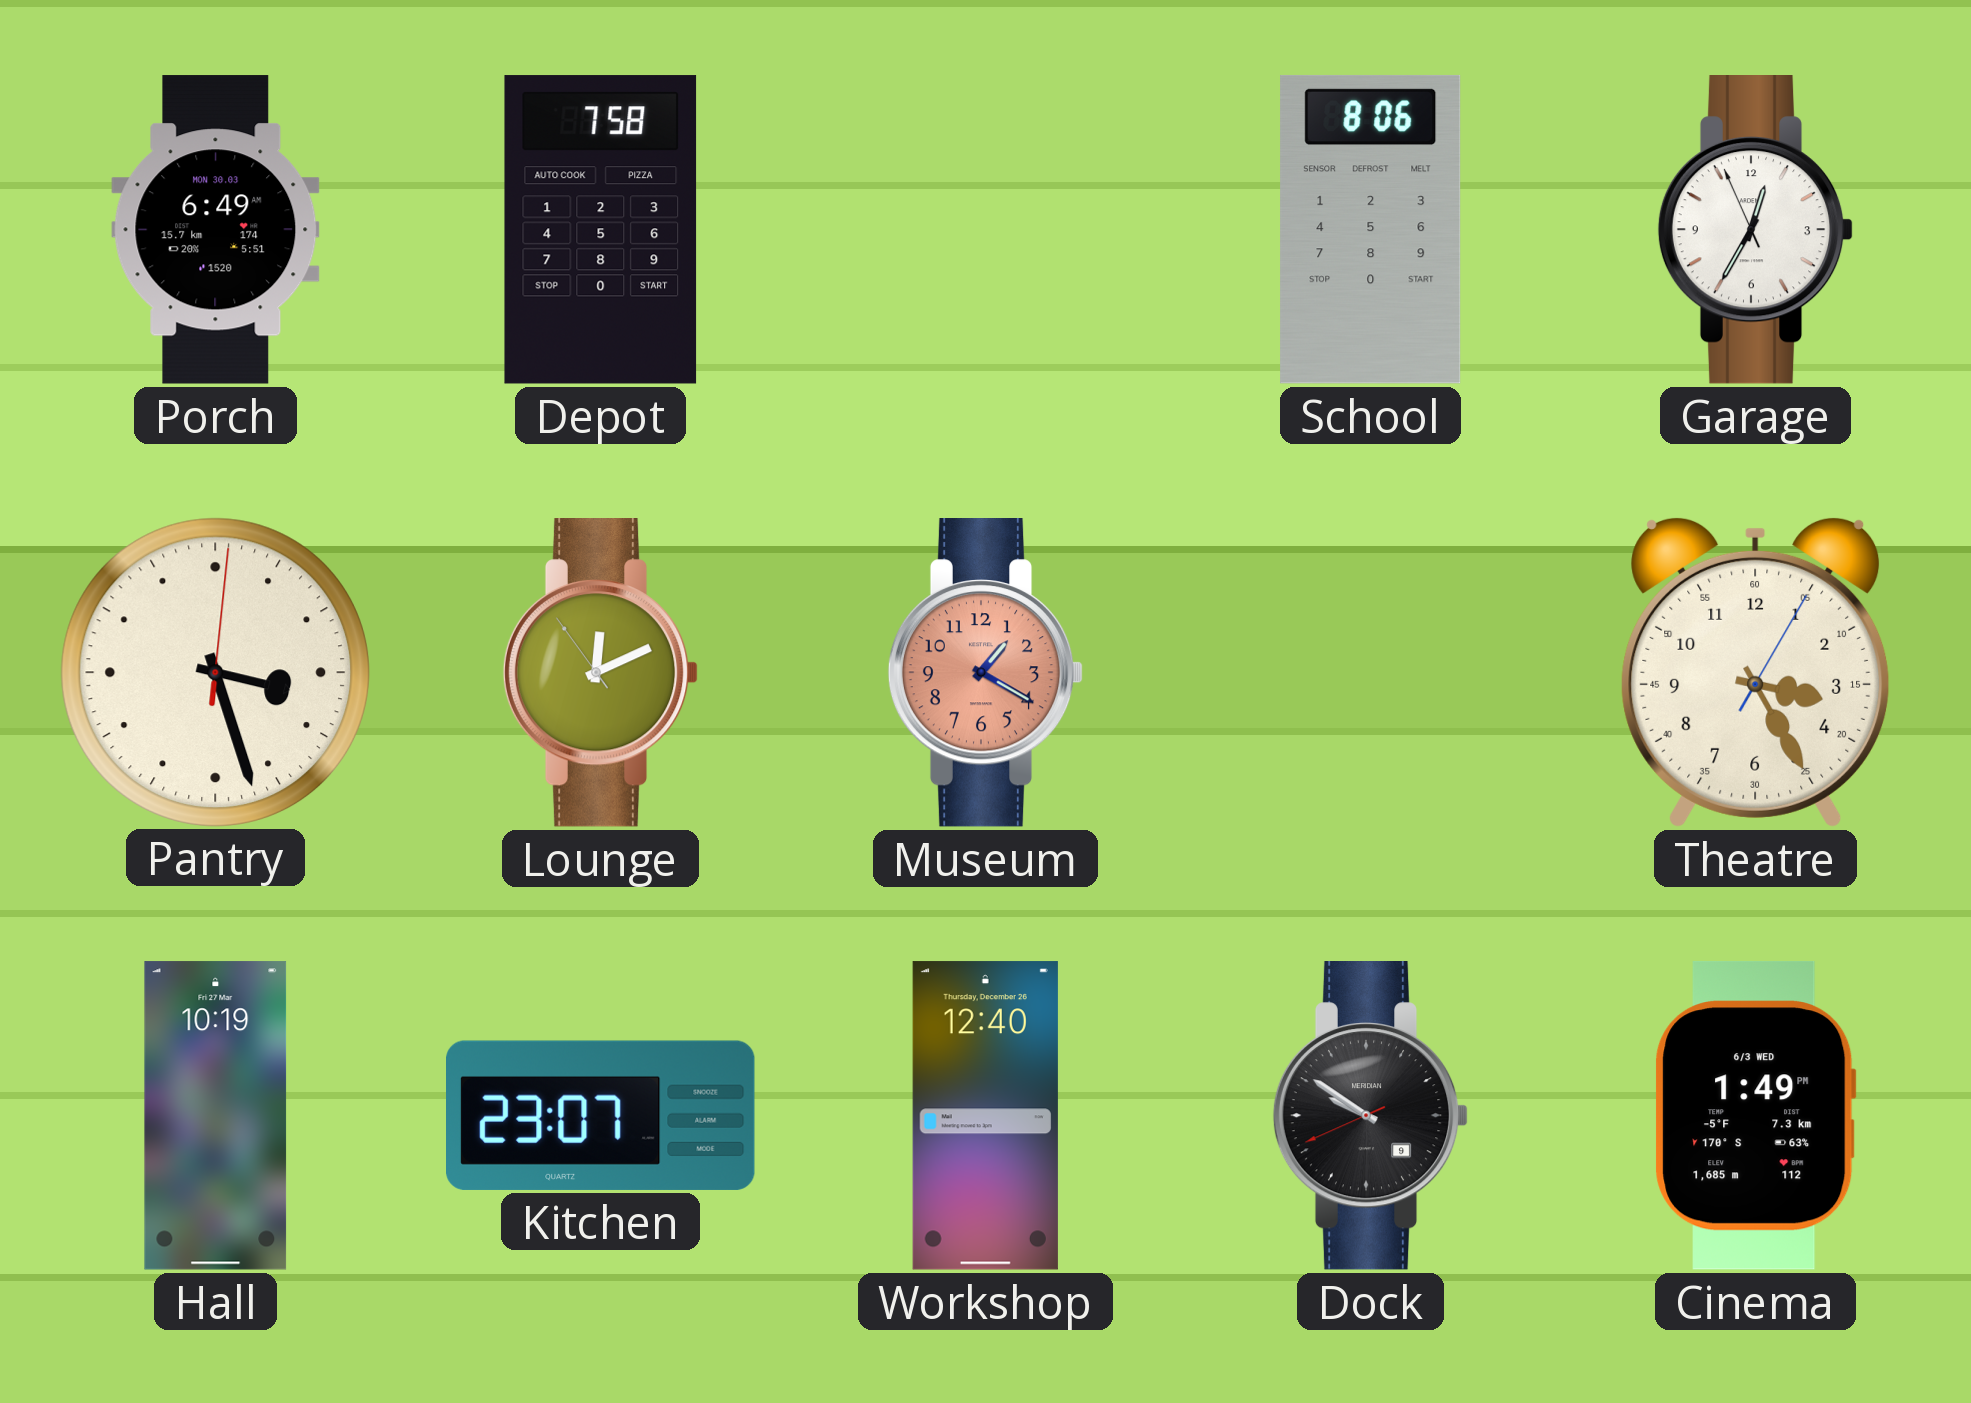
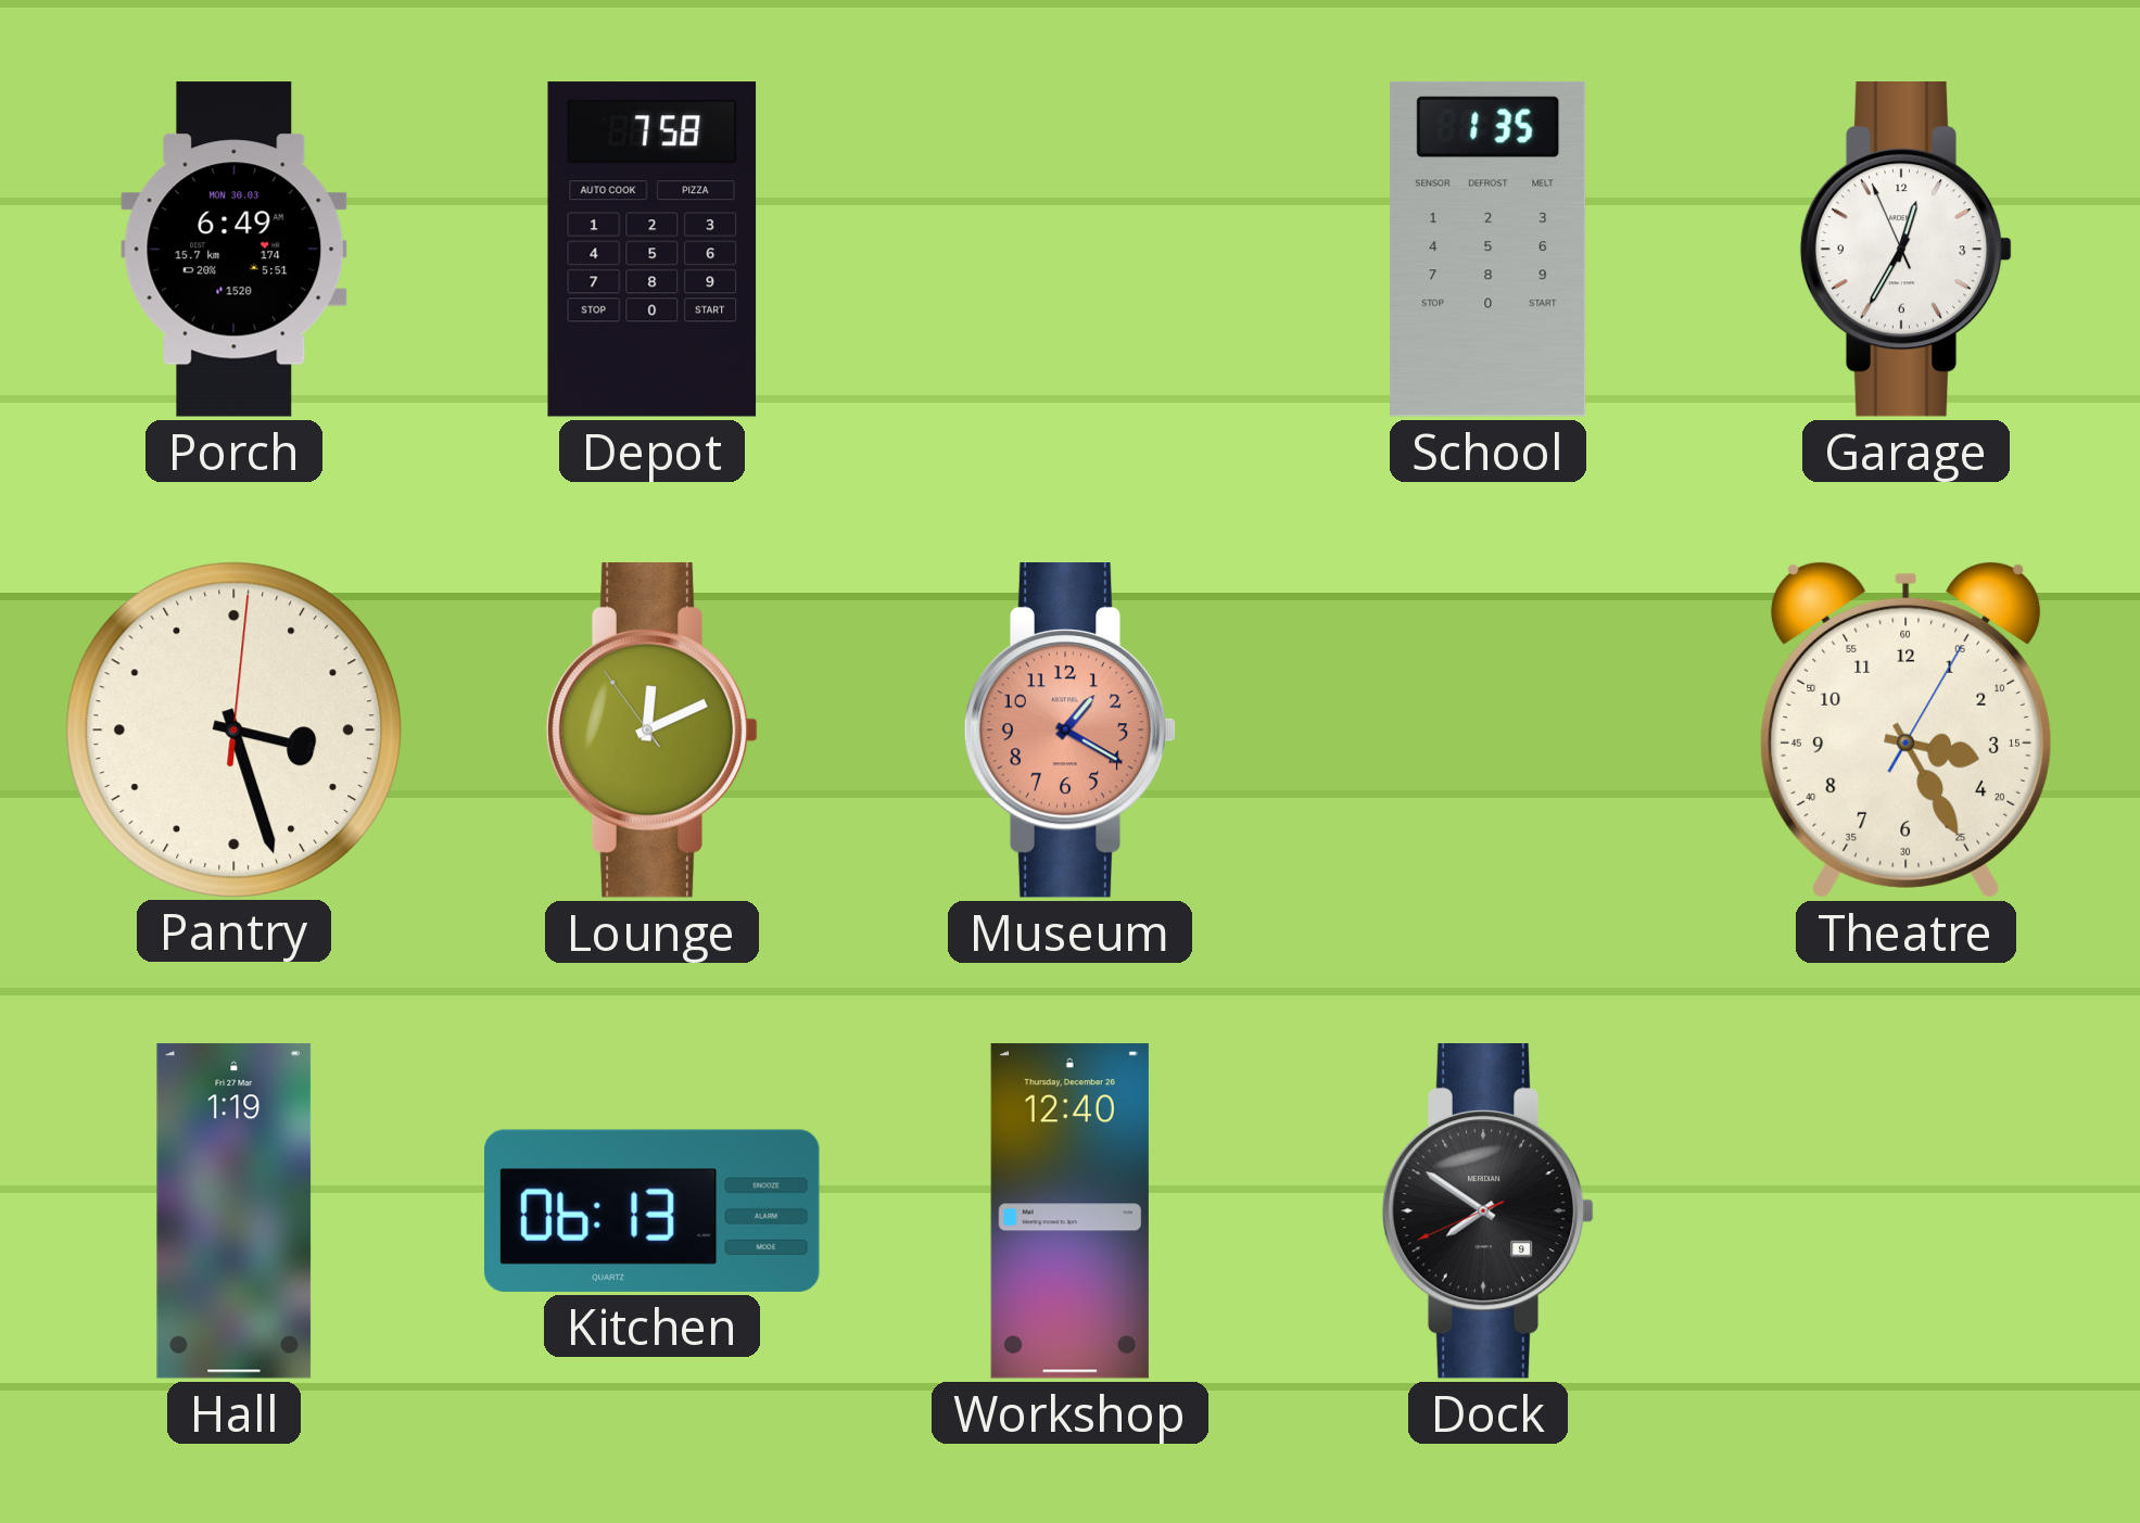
School: 8:06 -> 1:35 (1489, 249)
Hall: 10:19 -> 1:19 (235, 1211)
Kitchen: 23:07 -> 06:13 (653, 1210)
Dock: 9:50 -> 7:50 (1489, 1211)
Cinema: 1:49 -> none (1756, 1115)
